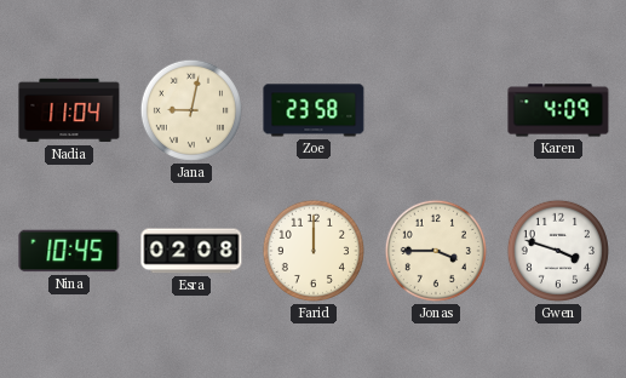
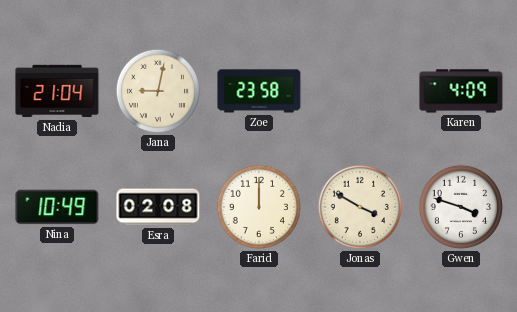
Nadia: 11:04 -> 21:04 (57, 91)
Nina: 10:45 -> 10:49 (57, 207)
Jonas: 3:45 -> 3:50 (360, 207)
